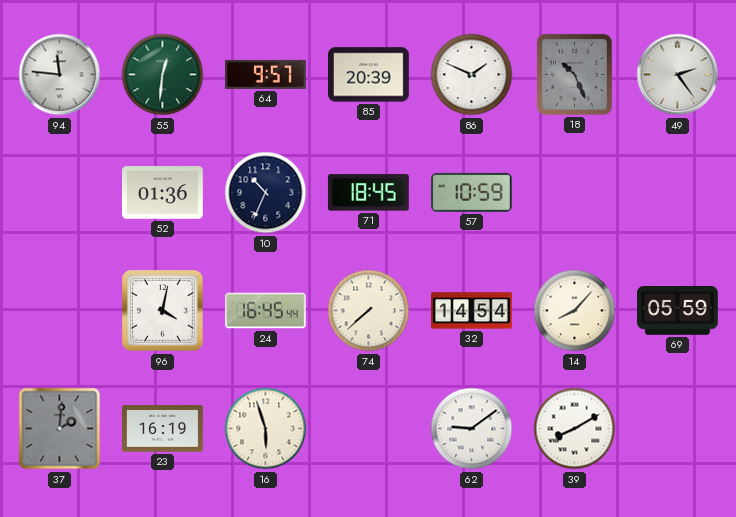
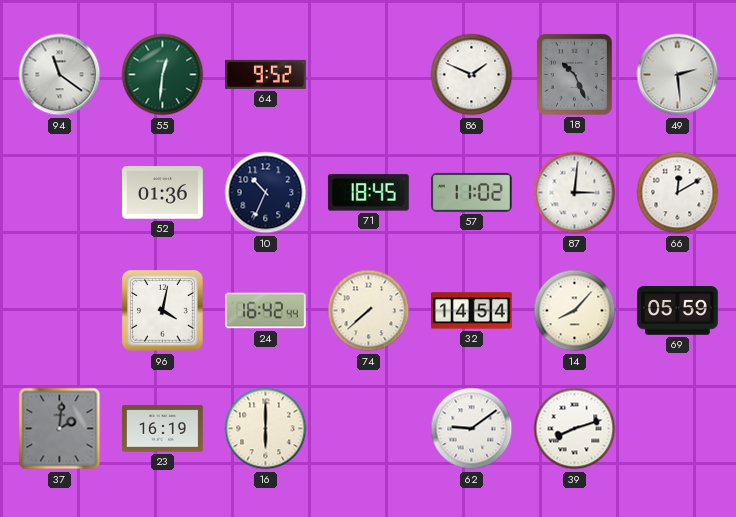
94: 11:46 -> 11:21 (60, 75)
64: 9:57 -> 9:52 (266, 74)
85: 20:39 -> none (369, 75)
49: 2:24 -> 2:29 (678, 75)
57: 10:59 -> 11:02 (472, 192)
87: none -> 3:01 (575, 193)
66: none -> 12:10 (678, 193)
24: 16:45 -> 16:42 (266, 311)
16: 5:57 -> 6:00 (266, 429)
39: 8:10 -> 8:12 (575, 429)
